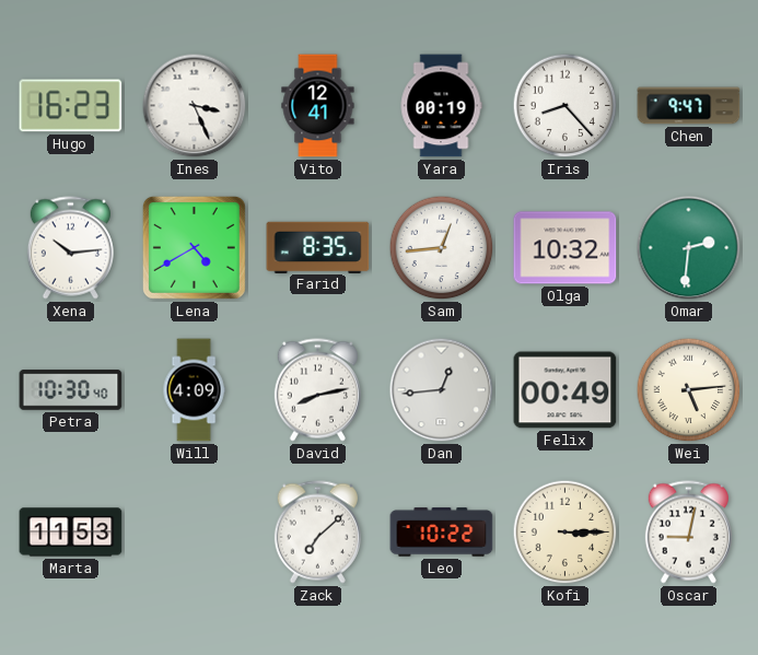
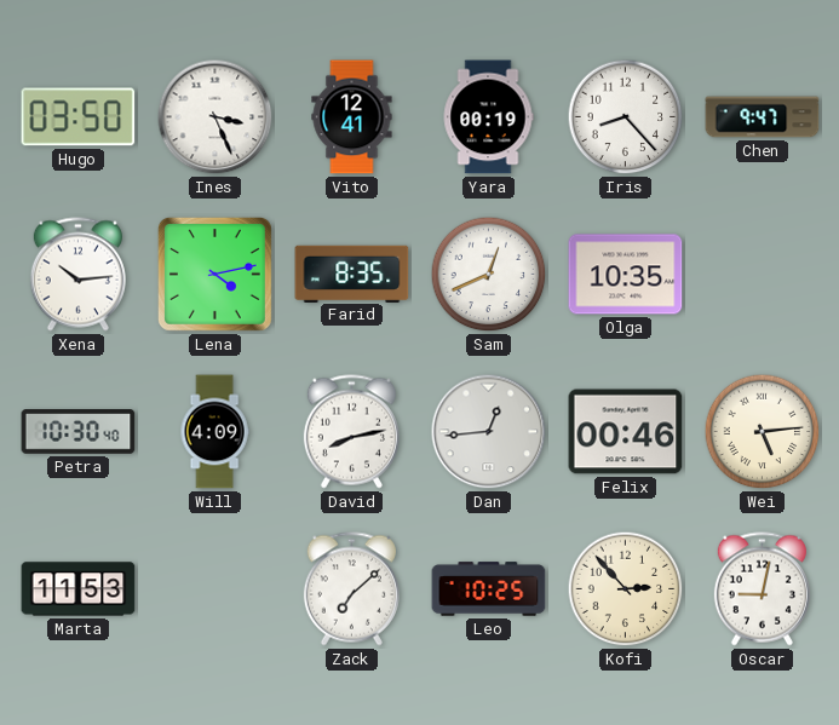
Hugo: 16:23 -> 03:50 (79, 117)
Lena: 4:40 -> 4:13 (214, 274)
Sam: 12:44 -> 12:41 (489, 275)
Olga: 10:32 -> 10:35 (626, 275)
Omar: 2:31 -> none (689, 248)
Felix: 00:49 -> 00:46 (626, 432)
Leo: 10:22 -> 10:25 (489, 589)
Kofi: 3:15 -> 2:53 (626, 589)
